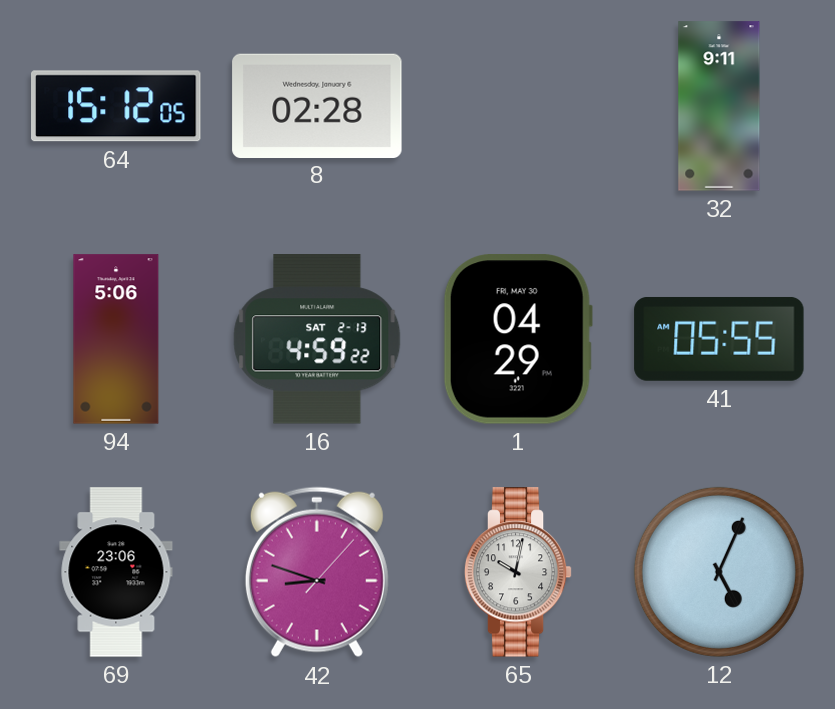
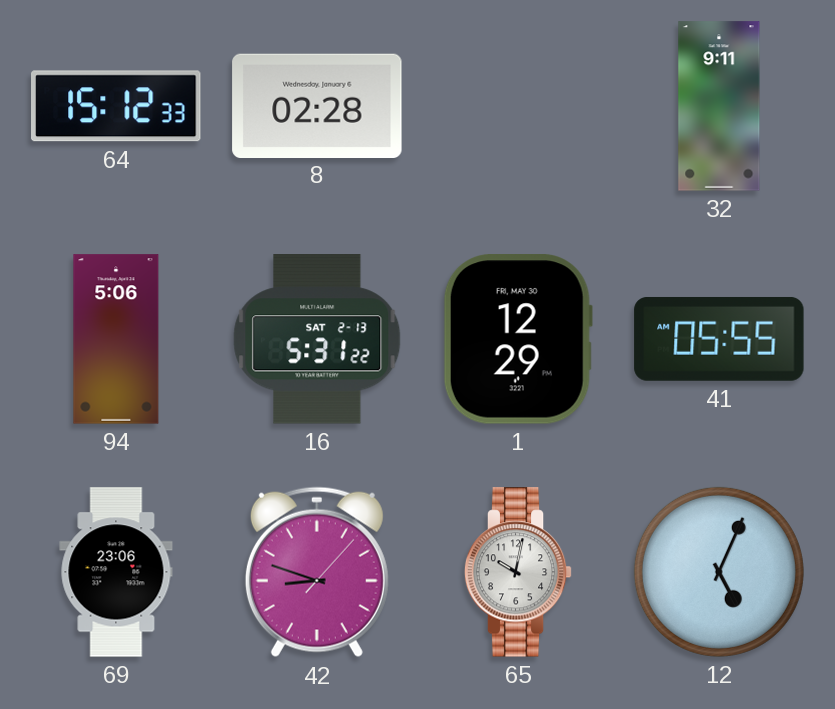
64: 15:12:05 -> 15:12:33 (117, 106)
16: 4:59 -> 5:31 (317, 339)
1: 04:29 -> 12:29 (518, 339)
